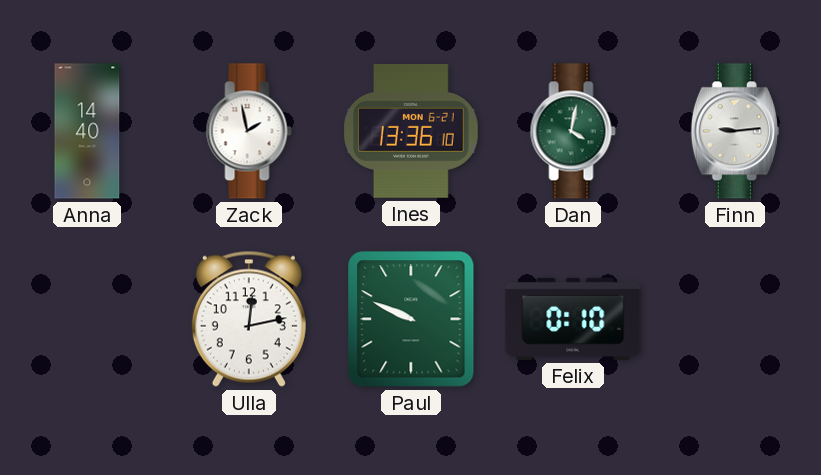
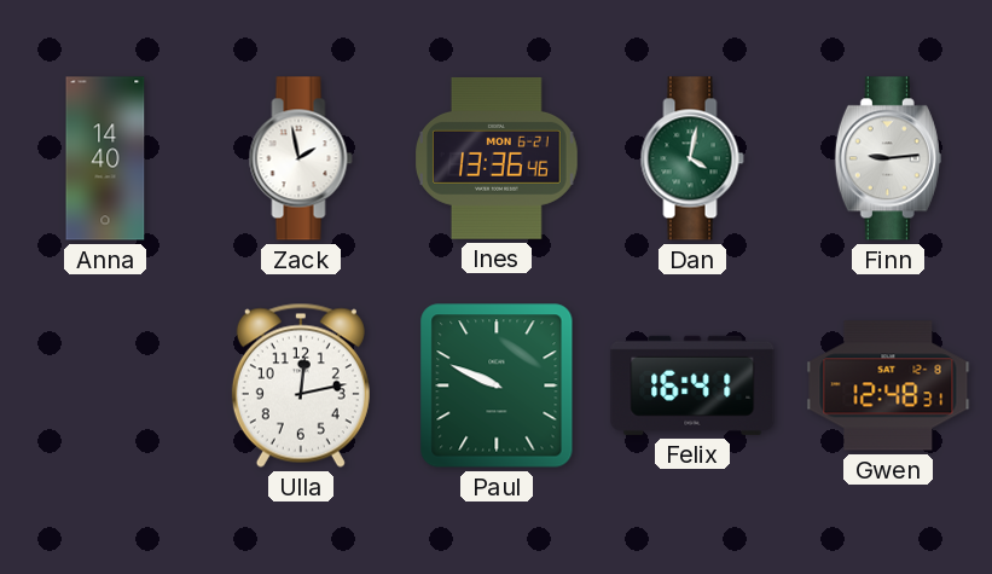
Ines: 13:36:10 -> 13:36:46 (497, 158)
Felix: 0:10 -> 16:41 (692, 385)
Gwen: none -> 12:48 (888, 385)
